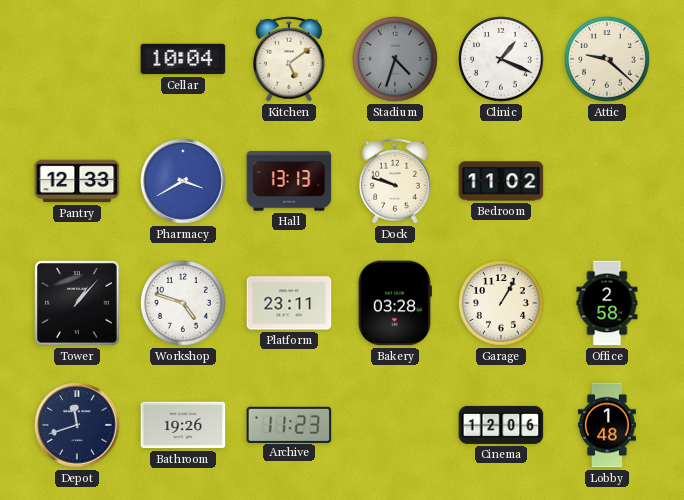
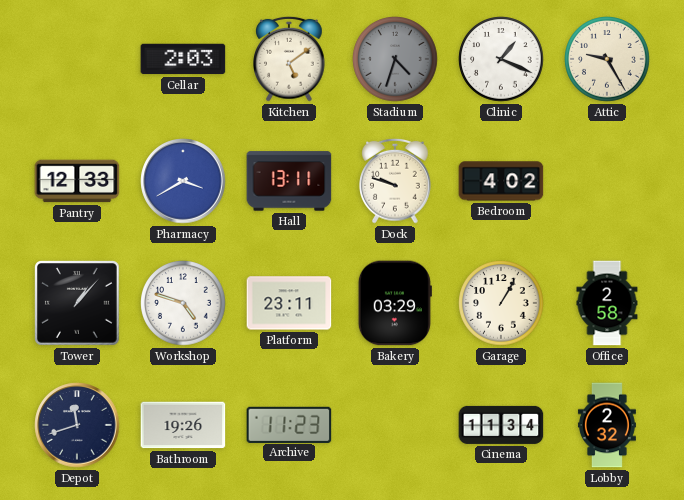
Cellar: 10:04 -> 2:03 (183, 59)
Attic: 9:22 -> 9:25 (607, 59)
Hall: 13:13 -> 13:11 (289, 181)
Bedroom: 11:02 -> 4:02 (501, 181)
Bakery: 03:28 -> 03:29 (395, 303)
Cinema: 12:06 -> 11:34 (501, 425)
Lobby: 1:48 -> 2:32 (607, 425)
